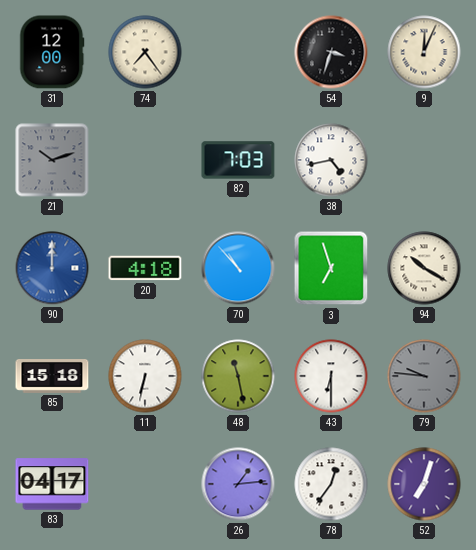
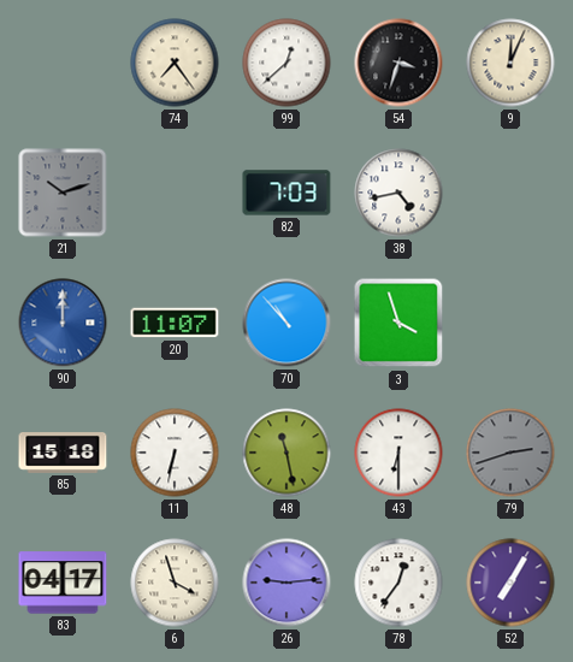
31: 12:00 -> none (52, 52)
99: none -> 12:38 (286, 63)
20: 4:18 -> 11:07 (175, 323)
3: 6:57 -> 3:57 (398, 323)
94: 10:20 -> none (424, 268)
79: 9:46 -> 2:42 (510, 453)
6: none -> 3:57 (175, 583)
26: 1:14 -> 9:14 (286, 583)
52: 7:03 -> 7:05 (510, 583)
